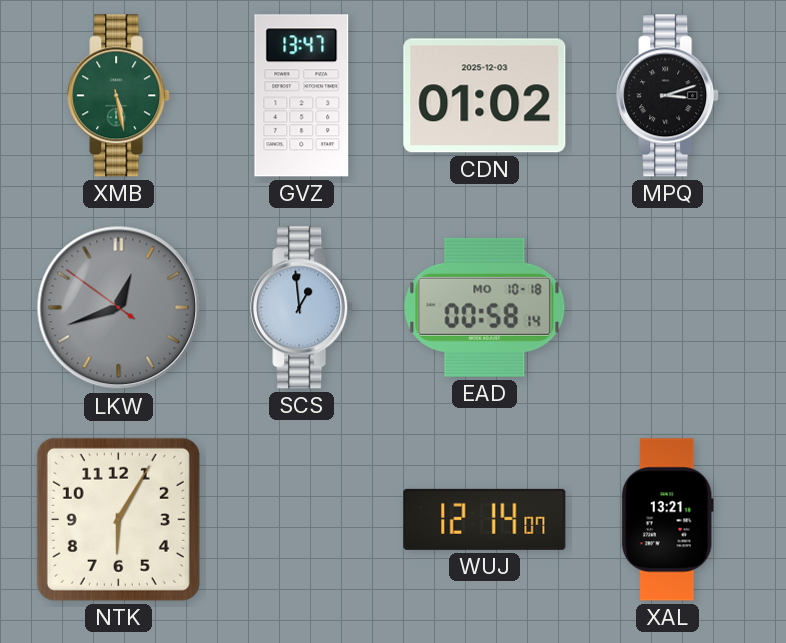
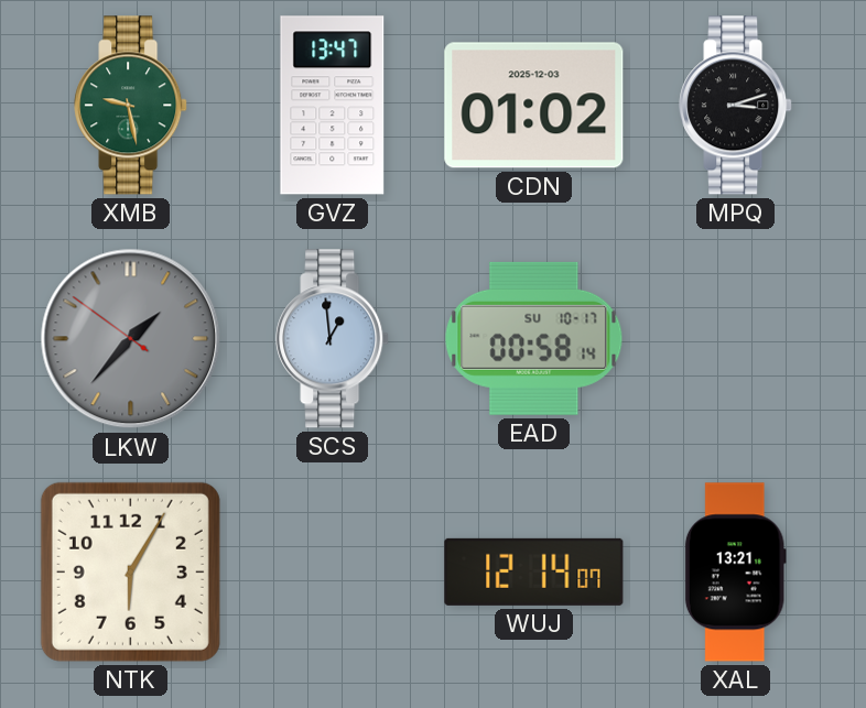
XMB: 5:28 -> 9:28 (131, 106)
LKW: 12:41 -> 1:36 (131, 339)
EAD date: MO 10-18 -> SU 10-17 (534, 338)
